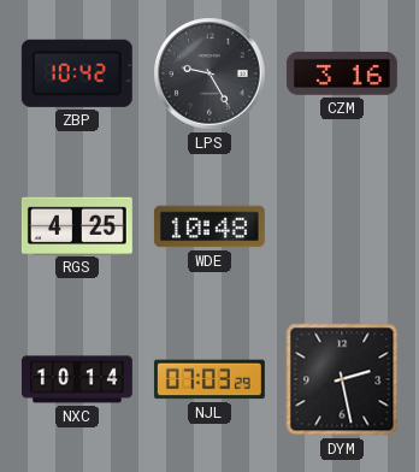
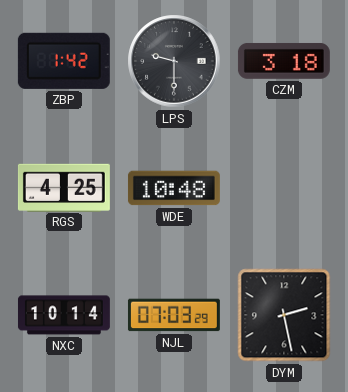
ZBP: 10:42 -> 1:42 (64, 61)
LPS: 9:25 -> 9:30 (174, 61)
CZM: 3:16 -> 3:18 (284, 61)
